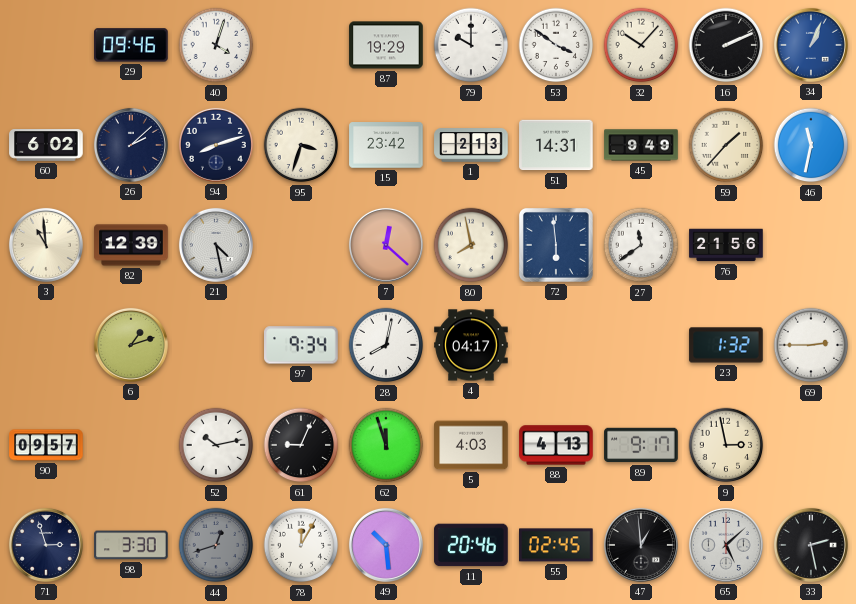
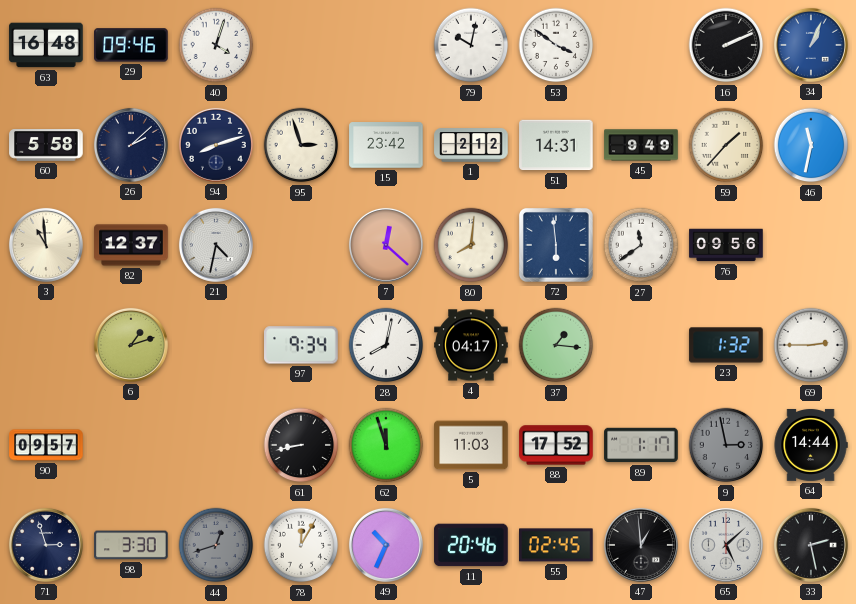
63: none -> 16:48 (46, 45)
87: 19:29 -> none (386, 45)
79: 10:00 -> 10:02 (471, 45)
32: 10:07 -> none (641, 45)
60: 6:02 -> 5:58 (46, 145)
95: 3:33 -> 2:57 (301, 145)
1: 2:13 -> 2:12 (471, 145)
82: 12:39 -> 12:37 (131, 245)
21: 4:28 -> 4:32 (216, 245)
80: 7:58 -> 8:01 (471, 245)
76: 21:56 -> 09:56 (726, 245)
37: none -> 1:16 (556, 345)
52: 10:13 -> none (216, 445)
61: 9:04 -> 8:43 (301, 445)
5: 4:03 -> 11:03 (471, 445)
88: 4:13 -> 17:52 (556, 445)
89: 9:17 -> 1:17 (641, 445)
9 dial: cream -> grey (726, 445)
64: none -> 14:44 (811, 445)
49: 10:29 -> 10:34 (386, 545)
